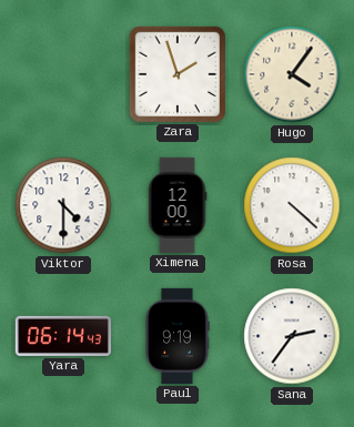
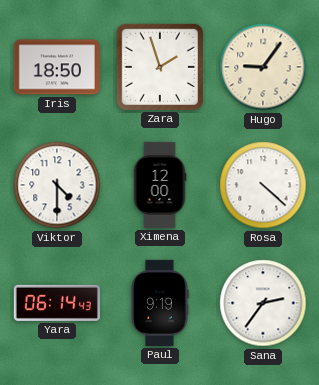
Iris: none -> 18:50 (57, 67)
Hugo: 4:06 -> 9:06 (263, 67)
